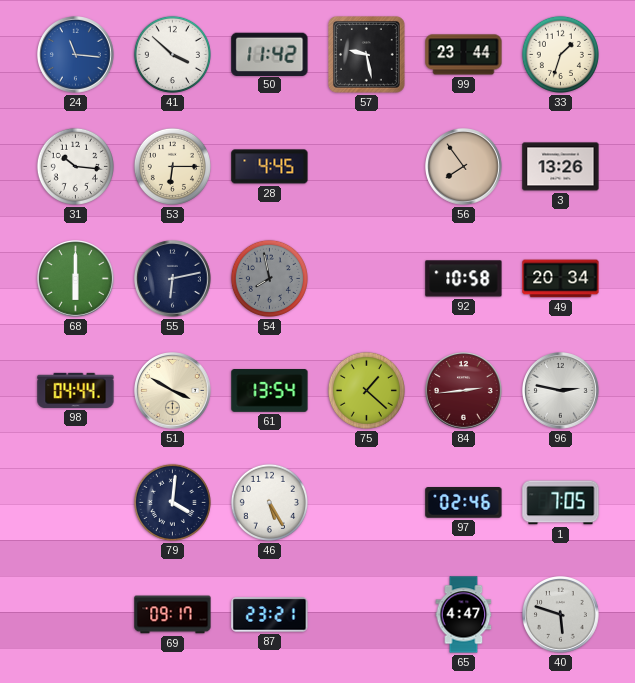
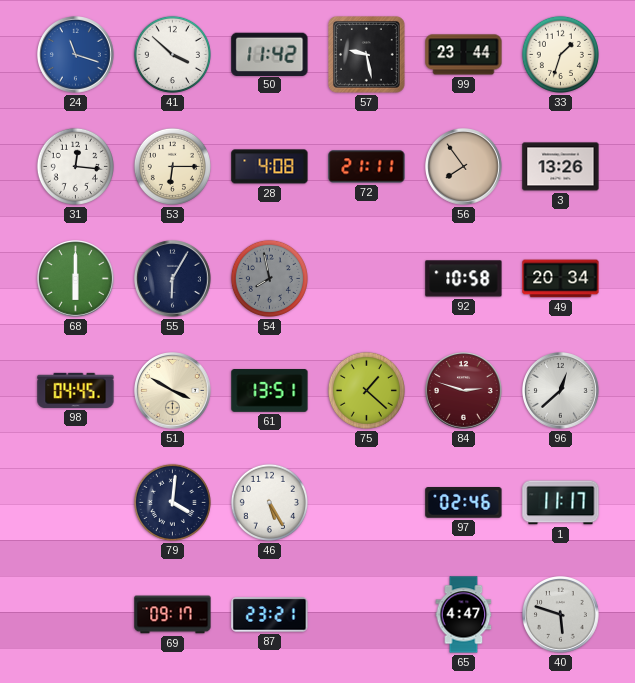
24: 11:16 -> 11:18 (76, 55)
31: 10:16 -> 12:16 (75, 166)
28: 4:45 -> 4:08 (270, 167)
72: none -> 21:11 (367, 167)
55: 6:13 -> 6:05 (173, 279)
98: 04:44 -> 04:45 (76, 390)
61: 13:54 -> 13:51 (270, 391)
84: 2:44 -> 2:48 (464, 391)
96: 2:47 -> 12:38 (561, 391)
1: 7:05 -> 11:17 (561, 503)
